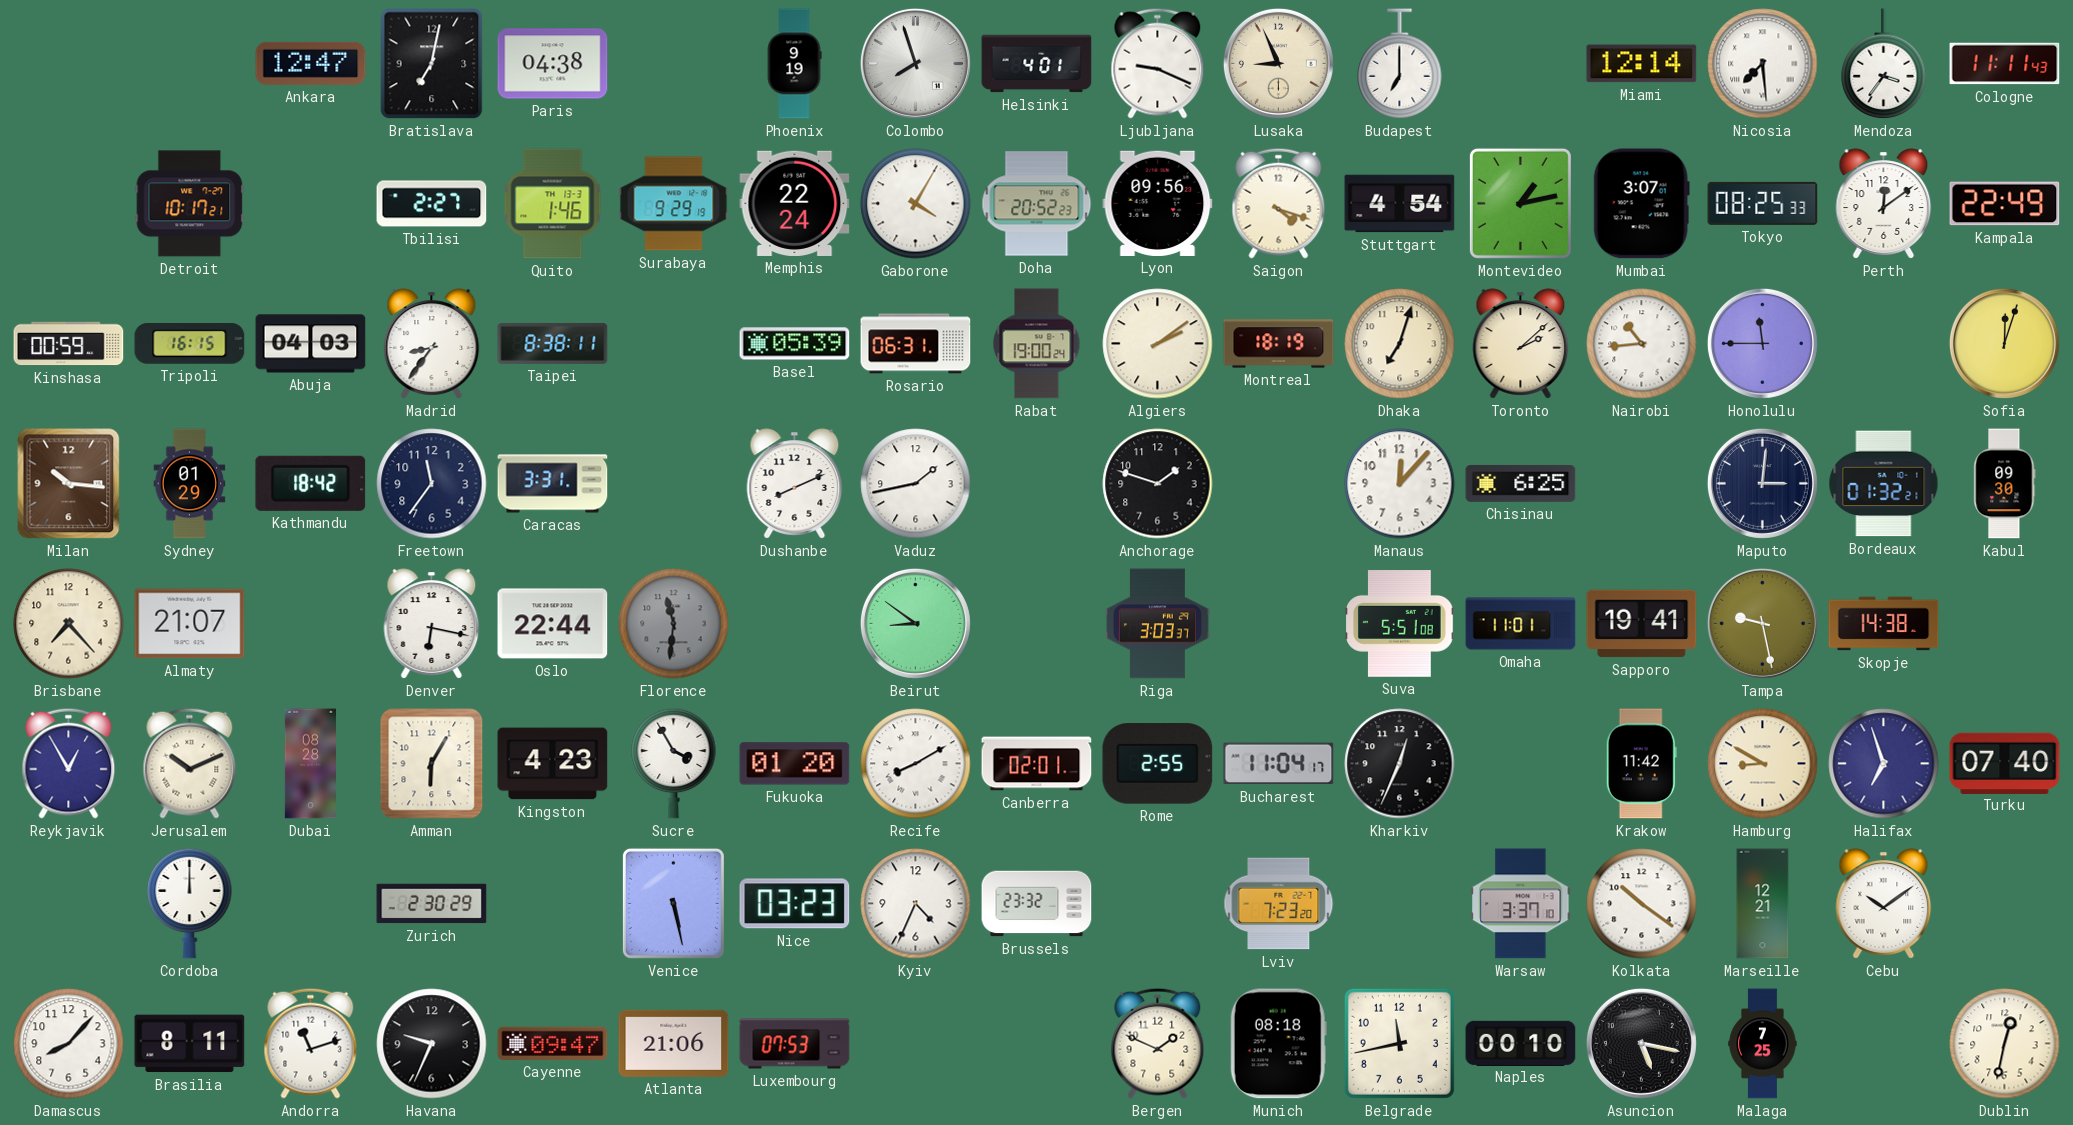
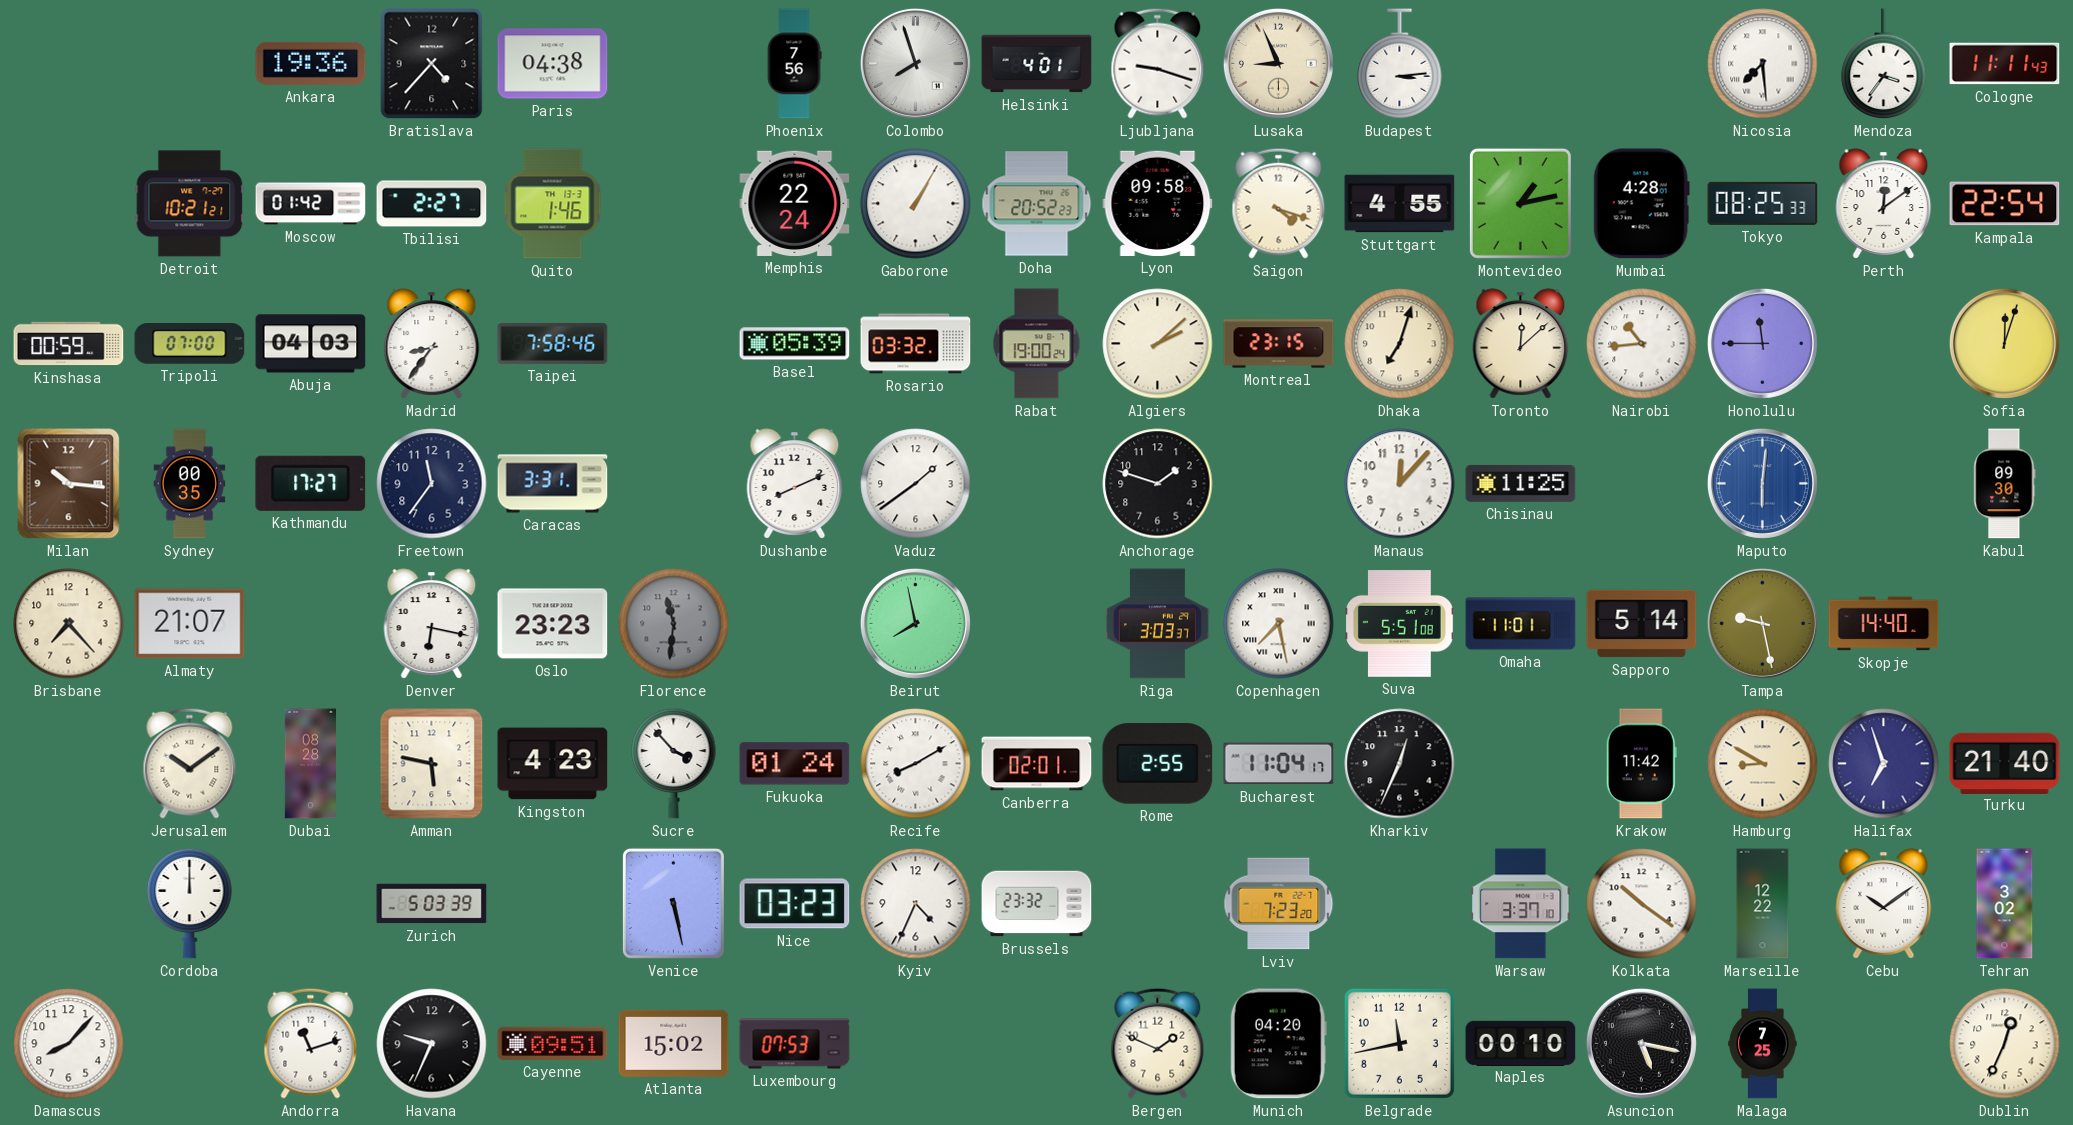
Ankara: 12:47 -> 19:36 (311, 63)
Bratislava: 7:02 -> 4:37 (432, 64)
Phoenix: 9:19 -> 7:56 (794, 64)
Ljubljana: 9:19 -> 9:18 (1158, 63)
Budapest: 7:00 -> 3:14 (1400, 64)
Miami: 12:14 -> none (1642, 64)
Detroit: 10:17 -> 10:21 (190, 204)
Moscow: none -> 01:42 (311, 204)
Surabaya: 9:29 -> none (674, 204)
Gaborone: 4:05 -> 1:05 (916, 204)
Lyon: 09:56 -> 09:58 (1158, 203)
Stuttgart: 4:54 -> 4:55 (1400, 204)
Mumbai: 3:07 -> 4:28 (1641, 204)
Kampala: 22:49 -> 22:54 (2005, 204)
Tripoli: 16:15 -> 07:00 (190, 344)
Taipei: 8:38 -> 7:58 (553, 344)
Rosario: 06:31 -> 03:32 (916, 344)
Algiers: 2:09 -> 2:08 (1158, 344)
Montreal: 18:19 -> 23:15 (1279, 344)
Toronto: 2:08 -> 12:08 (1521, 344)
Sydney: 01:29 -> 00:35 (190, 484)
Kathmandu: 18:42 -> 17:27 (311, 483)
Vaduz: 1:43 -> 1:39 (916, 484)
Chisinau: 6:25 -> 11:25 (1521, 483)
Maputo: 3:01 -> 6:01 (1762, 483)
Maputo dial: navy -> blue (1762, 483)
Bordeaux: 01:32 -> none (1884, 484)
Oslo: 22:44 -> 23:23 (553, 624)
Beirut: 8:51 -> 7:58 (915, 623)
Copenhagen: none -> 7:28 (1279, 624)
Sapporo: 19:41 -> 5:14 (1642, 624)
Skopje: 14:38 -> 14:40 (1884, 624)
Reykjavik: 12:55 -> none (69, 763)
Jerusalem: 10:11 -> 10:09 (190, 763)
Amman: 6:05 -> 5:47 (432, 764)
Sucre: 3:55 -> 3:53 (674, 763)
Fukuoka: 01:20 -> 01:24 (795, 764)
Turku: 07:40 -> 21:40 (2005, 763)
Zurich: 2:30 -> 5:03 (432, 904)
Marseille: 12:21 -> 12:22 (1763, 904)
Tehran: none -> 3:02 (2005, 904)
Brasilia: 8:11 -> none (190, 1044)
Cayenne: 09:47 -> 09:51 (553, 1043)
Atlanta: 21:06 -> 15:02 (674, 1043)
Munich: 08:18 -> 04:20 (1278, 1044)
Dublin: 12:32 -> 12:34 (2005, 1044)
